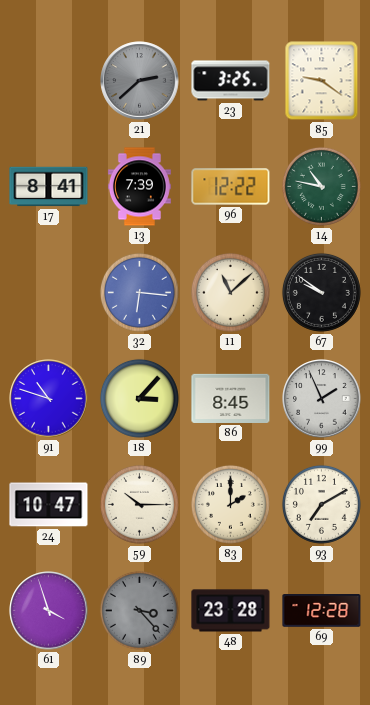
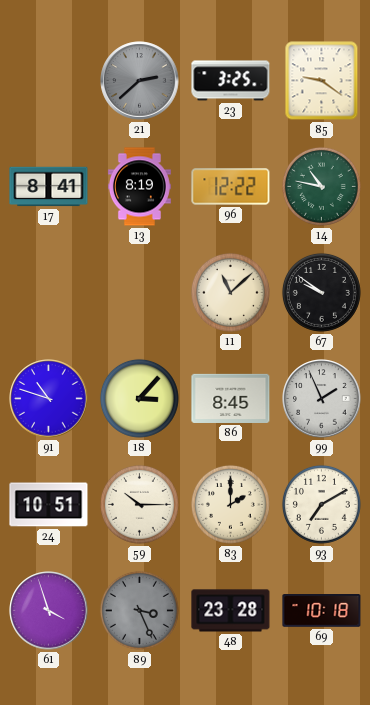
13: 7:39 -> 8:19 (139, 187)
32: 6:16 -> none (139, 292)
24: 10:47 -> 10:51 (49, 505)
89: 3:23 -> 3:26 (139, 610)
69: 12:28 -> 10:18 (322, 611)
